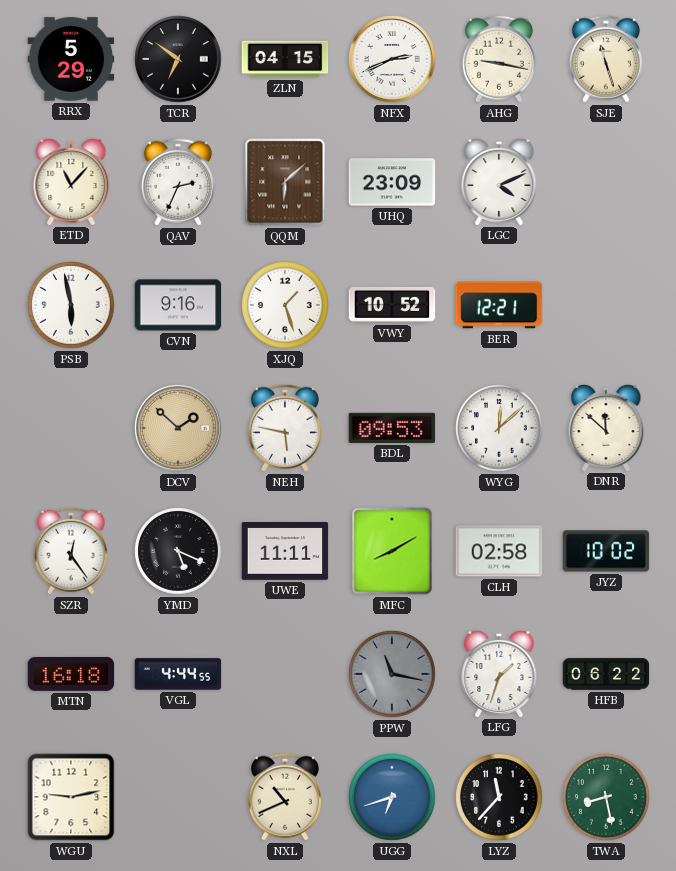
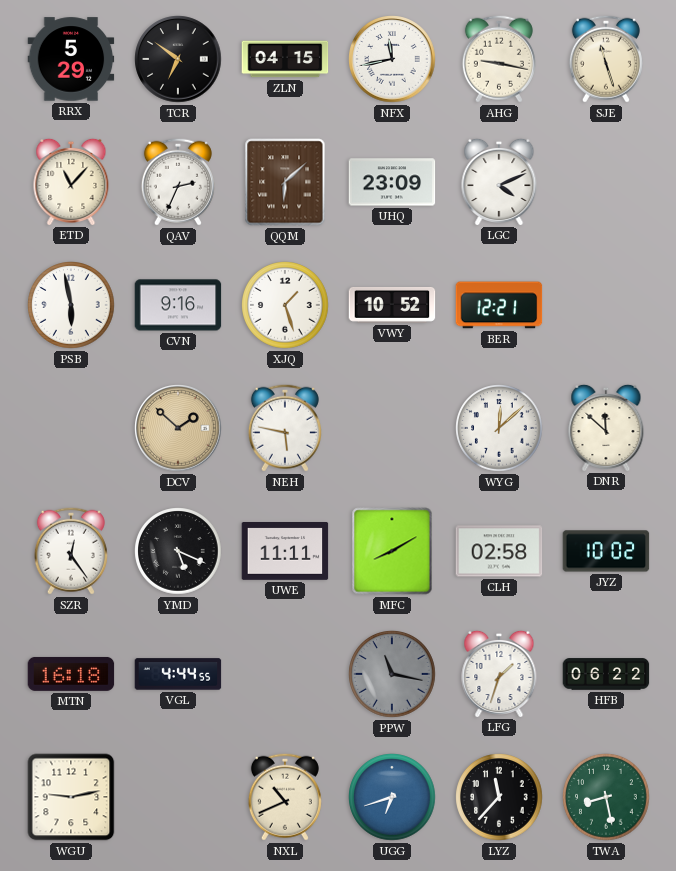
NFX: 2:41 -> 11:43 (392, 59)
BDL: 09:53 -> none (392, 428)
